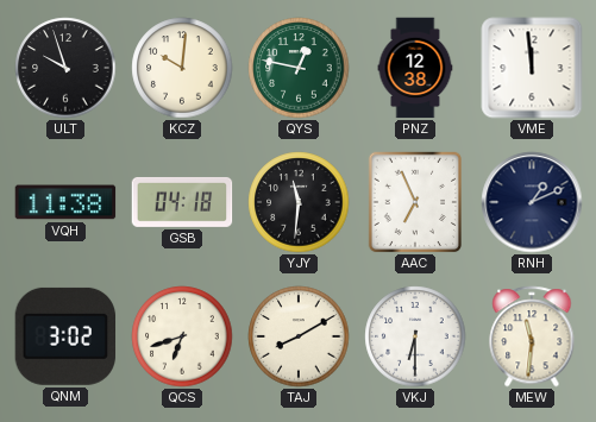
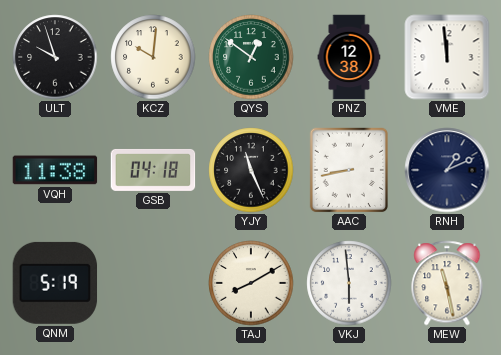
QYS: 12:47 -> 12:51 (251, 57)
YJY: 11:31 -> 11:26 (251, 170)
AAC: 6:56 -> 8:43 (349, 170)
QNM: 3:02 -> 5:19 (55, 283)
QCS: 6:42 -> none (182, 336)
VKJ: 6:30 -> 5:59 (349, 283)
MEW: 11:31 -> 11:28 (447, 283)
